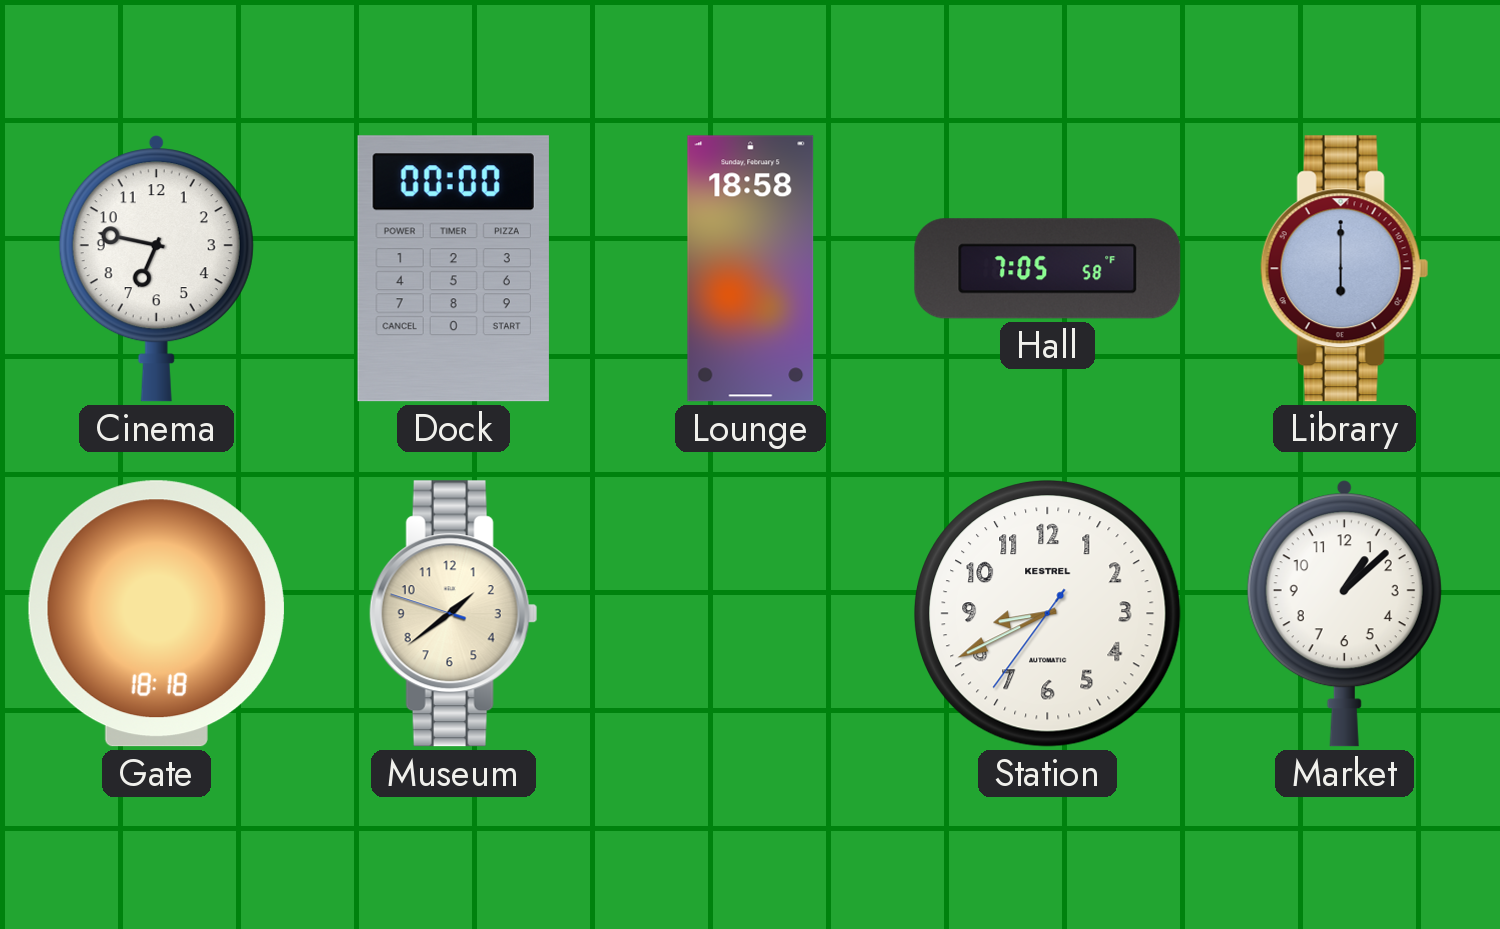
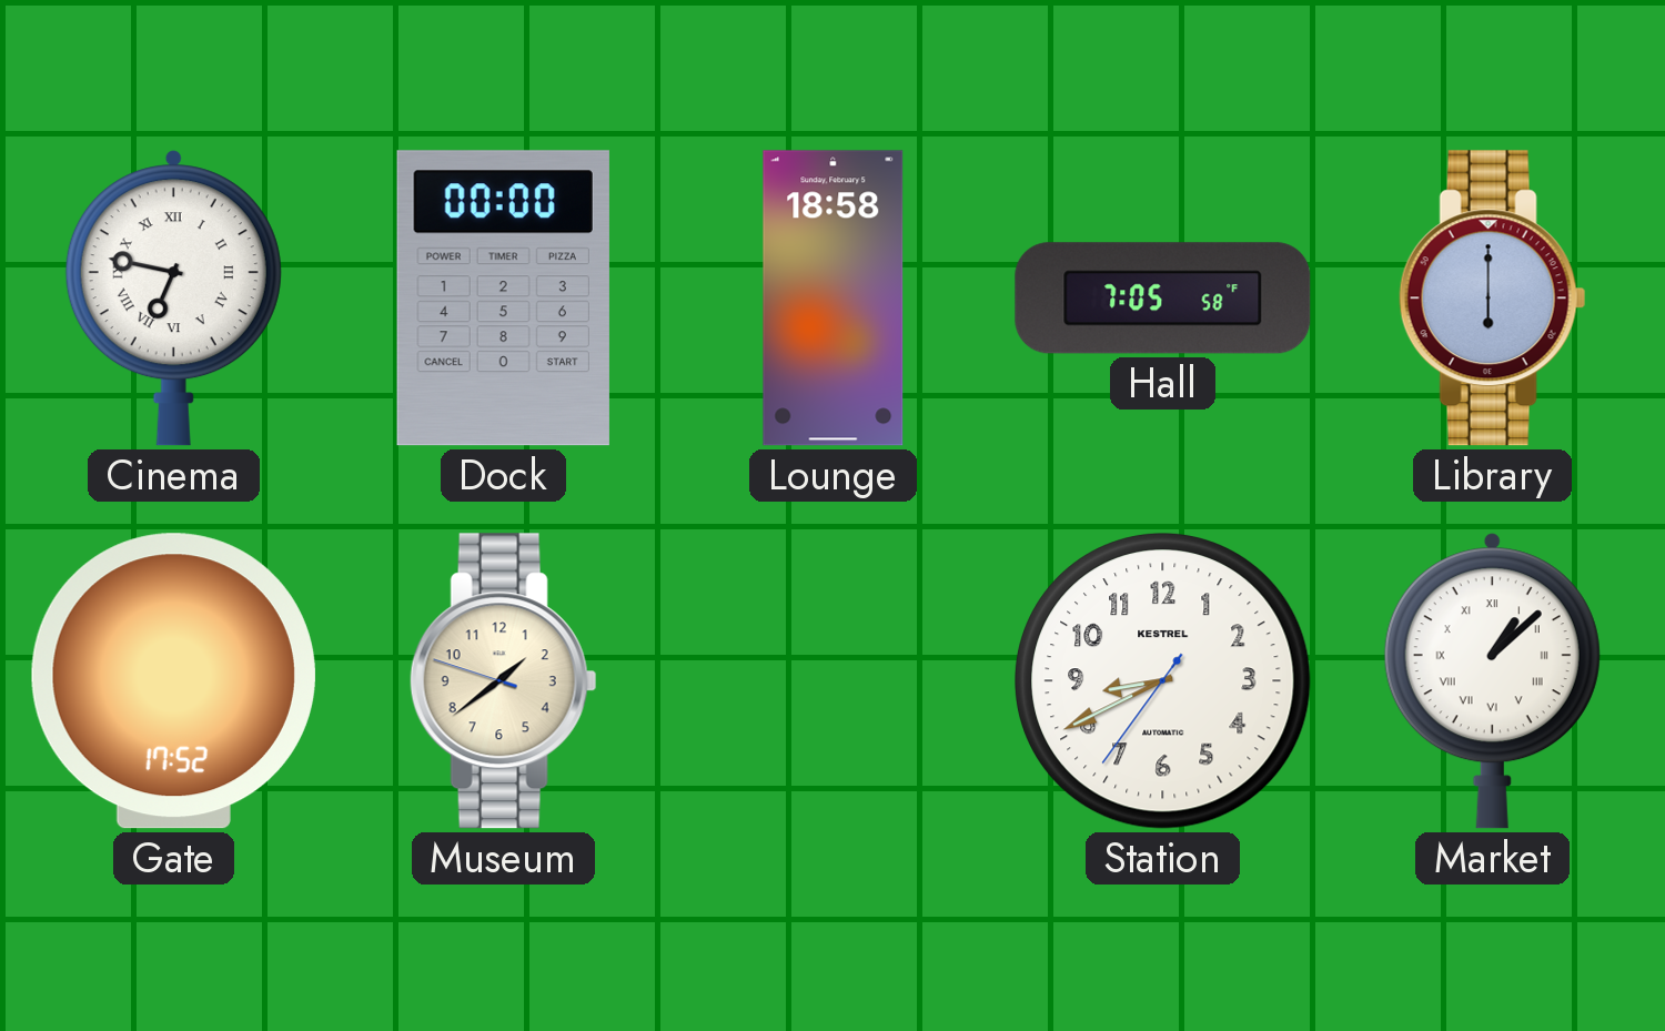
Cinema numerals: Arabic -> Roman (173, 299)
Gate: 18:18 -> 17:52 (173, 681)
Market numerals: Arabic -> Roman (1492, 681)
